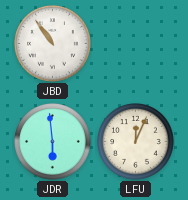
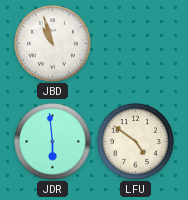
JBD: 10:54 -> 10:57 (53, 44)
LFU: 12:04 -> 4:51 (136, 142)
